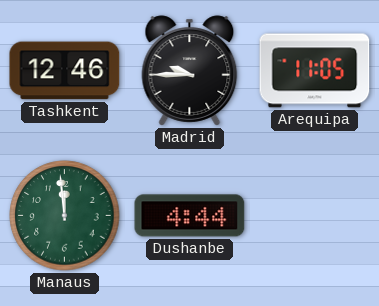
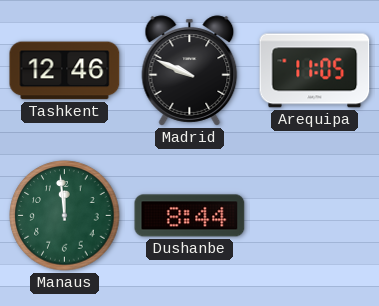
Madrid: 9:45 -> 9:49 (190, 71)
Dushanbe: 4:44 -> 8:44 (190, 216)
